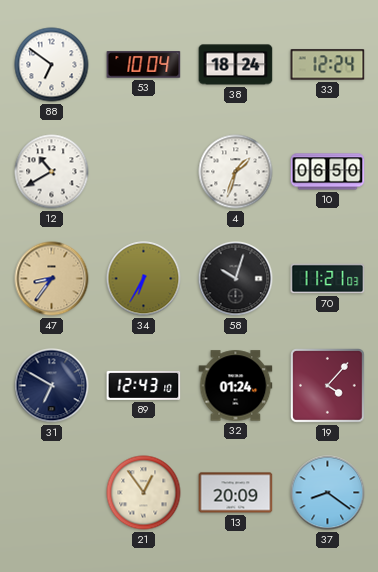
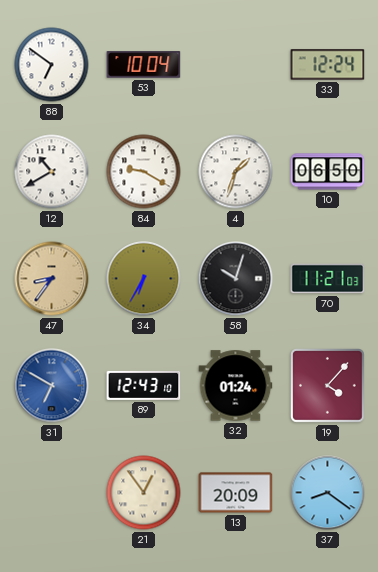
38: 18:24 -> none (236, 65)
84: none -> 9:20 (144, 172)
31 dial: navy -> blue (52, 386)
